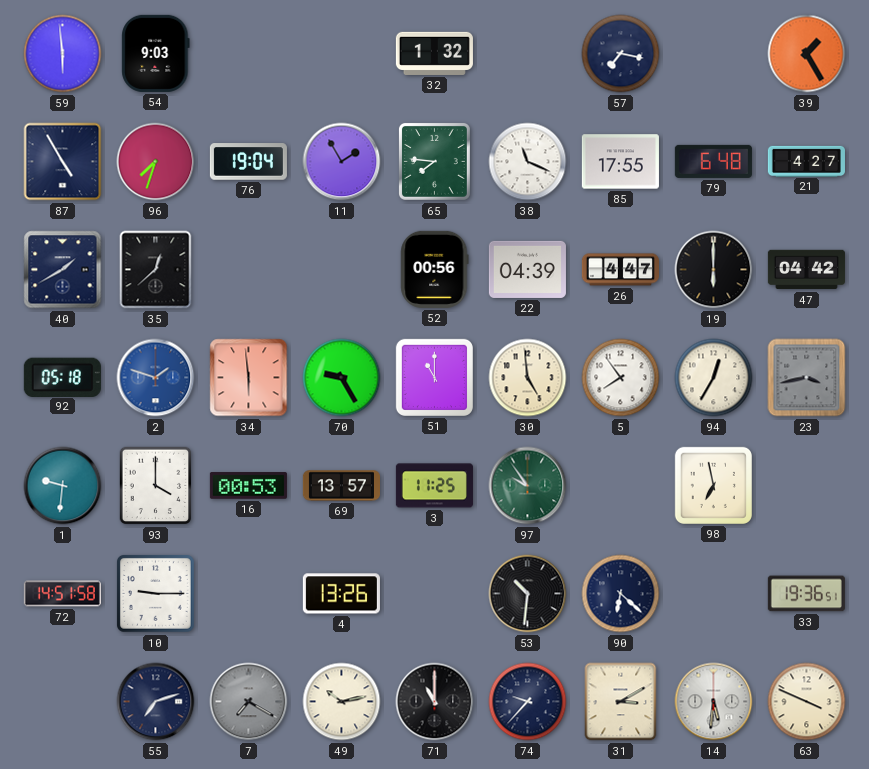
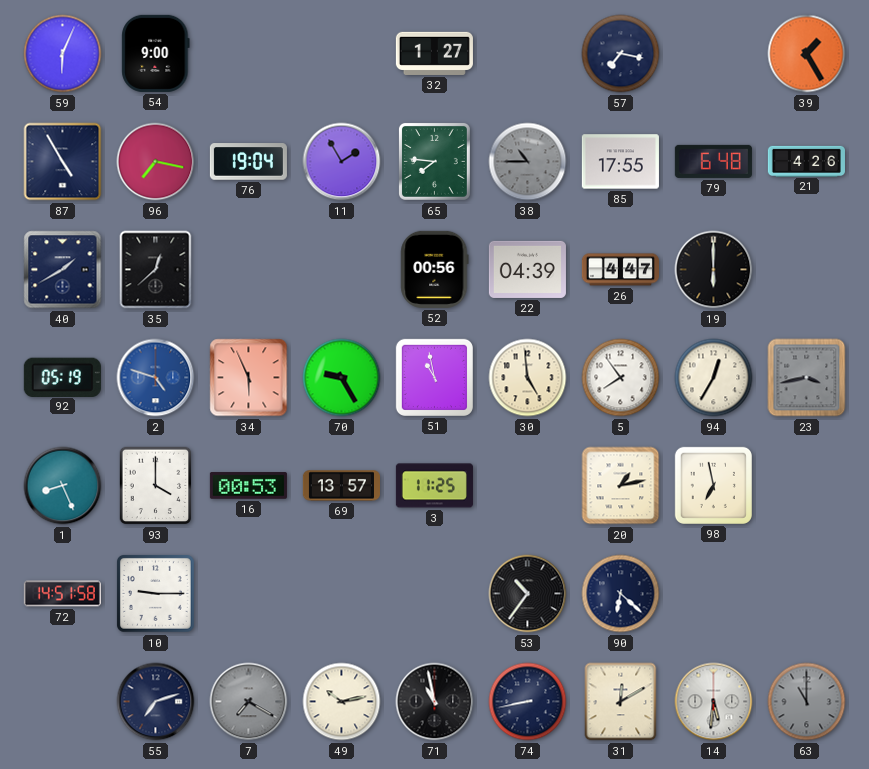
59: 5:59 -> 6:04 (63, 54)
54: 9:03 -> 9:00 (156, 53)
32: 1:32 -> 1:27 (434, 53)
96: 7:33 -> 7:17 (156, 162)
38: 11:19 -> 10:45 (528, 162)
38 dial: white -> grey (528, 162)
21: 4:27 -> 4:26 (806, 161)
47: 04:42 -> none (806, 270)
92: 05:18 -> 05:19 (62, 377)
2: 1:48 -> 4:48 (156, 378)
34: 5:59 -> 5:56 (249, 378)
51: 11:00 -> 10:58 (434, 377)
1: 9:31 -> 8:26 (63, 486)
97: 9:54 -> none (528, 486)
20: none -> 1:13 (621, 486)
4: 13:26 -> none (341, 594)
53: 10:31 -> 10:36 (528, 594)
33: 19:36 -> none (806, 594)
71: 11:00 -> 10:58 (435, 702)
74: 9:37 -> 8:43 (528, 702)
31: 3:10 -> 12:10 (621, 702)
63: 3:49 -> 11:00 (807, 702)
63 dial: cream -> grey (807, 702)
